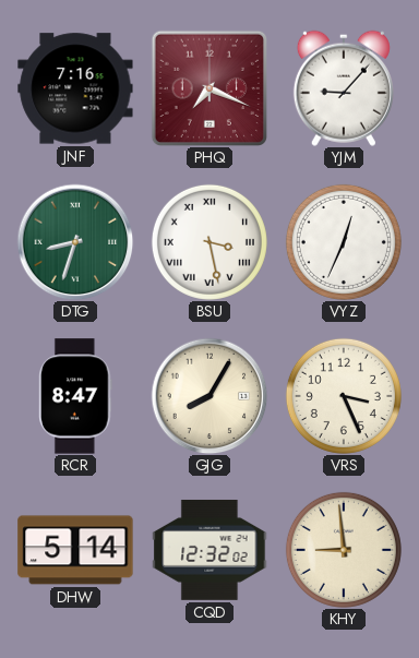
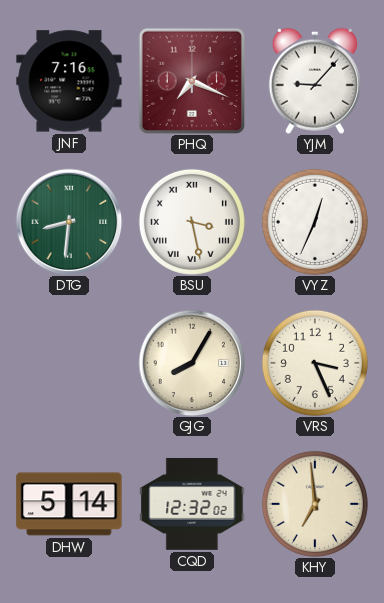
DTG: 8:33 -> 8:31 (69, 222)
RCR: 8:47 -> none (76, 396)
KHY: 8:59 -> 6:59 (315, 504)
